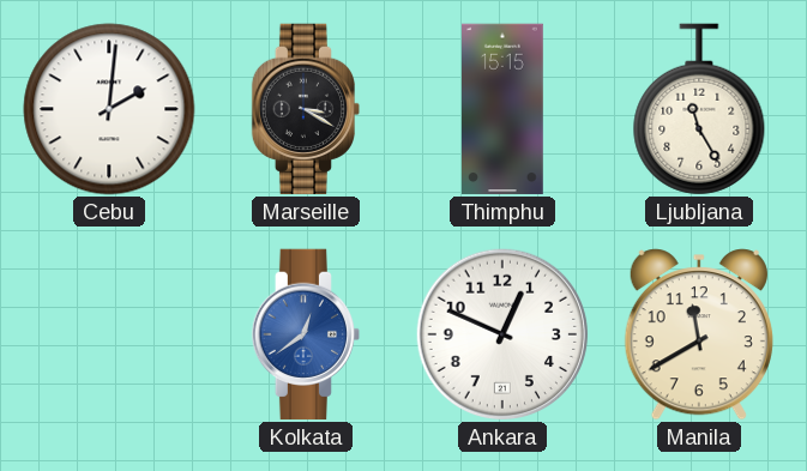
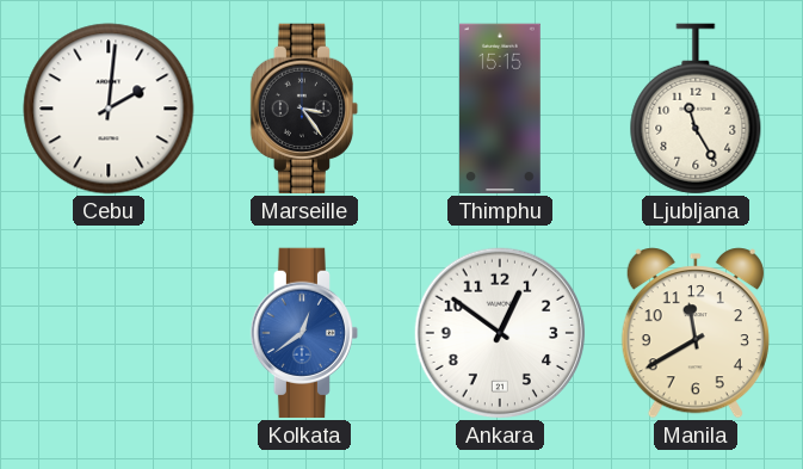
Marseille: 3:20 -> 3:24 (304, 109)
Ankara: 12:49 -> 12:51 (500, 333)
